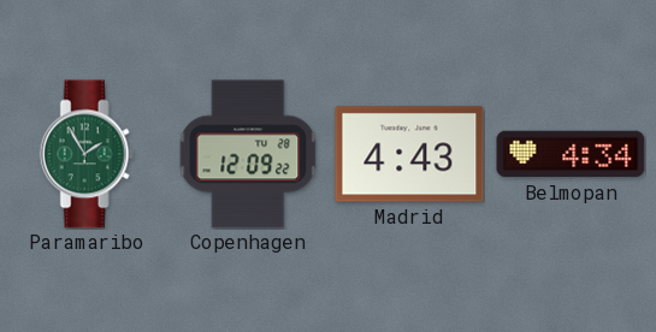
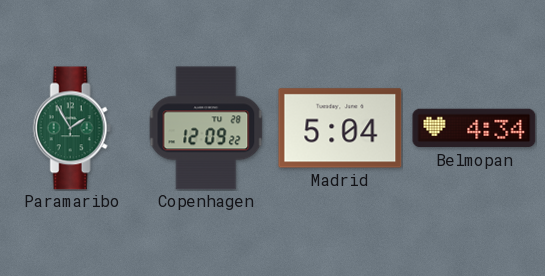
Madrid: 4:43 -> 5:04 (340, 128)
